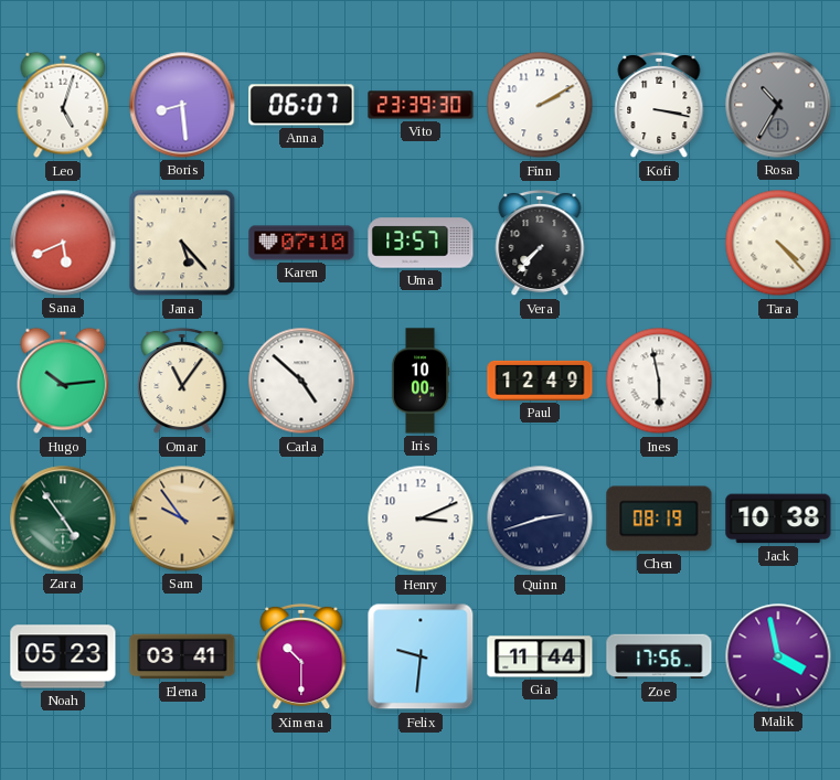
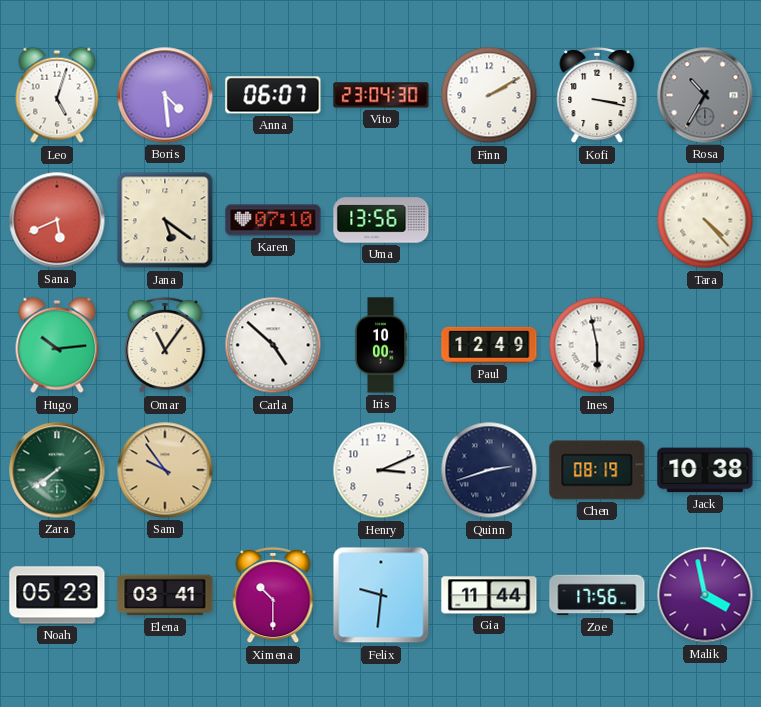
Boris: 8:29 -> 4:29 (165, 95)
Vito: 23:39 -> 23:04 (381, 95)
Jana: 5:23 -> 5:21 (165, 220)
Uma: 13:57 -> 13:56 (381, 220)
Vera: 7:37 -> none (540, 243)
Zara: 4:54 -> 7:39 (57, 470)
